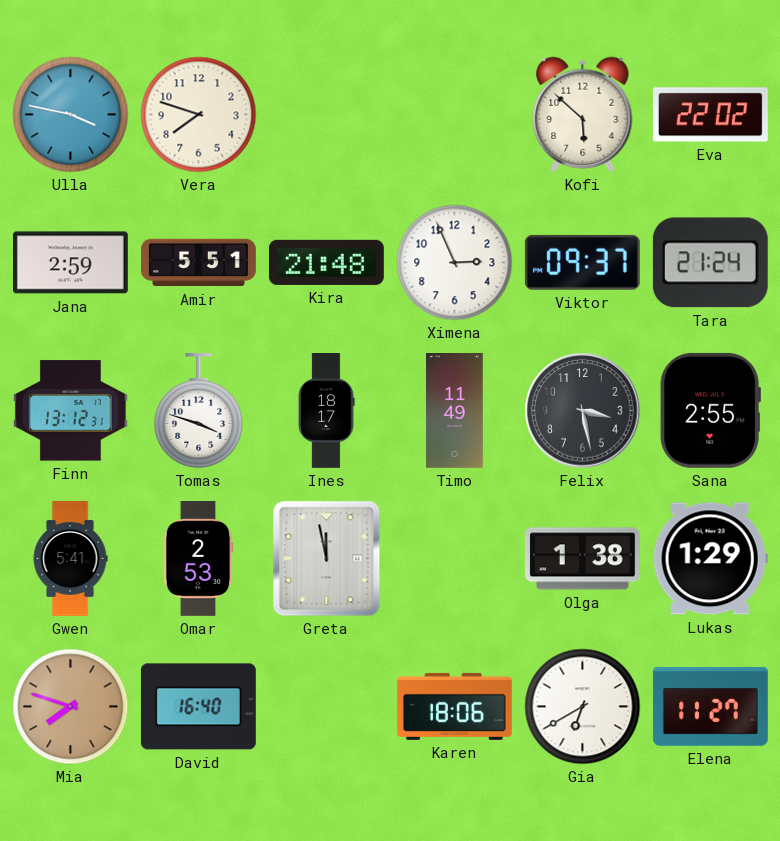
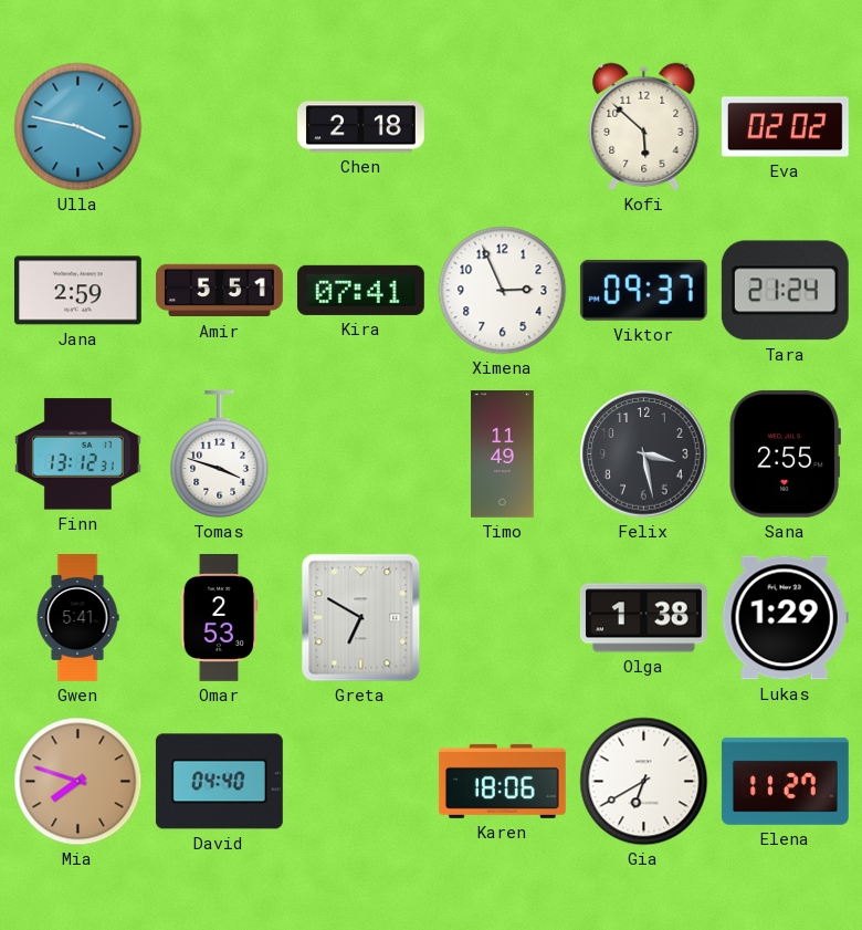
Vera: 7:48 -> none (199, 115)
Chen: none -> 2:18 (361, 127)
Eva: 22:02 -> 02:02 (785, 127)
Kira: 21:48 -> 07:41 (360, 290)
Ines: 18:17 -> none (326, 411)
Greta: 11:58 -> 6:50 (361, 618)
David: 16:40 -> 04:40 (219, 782)
